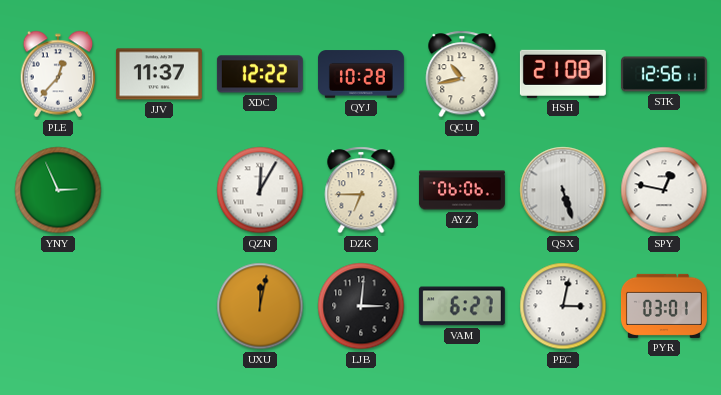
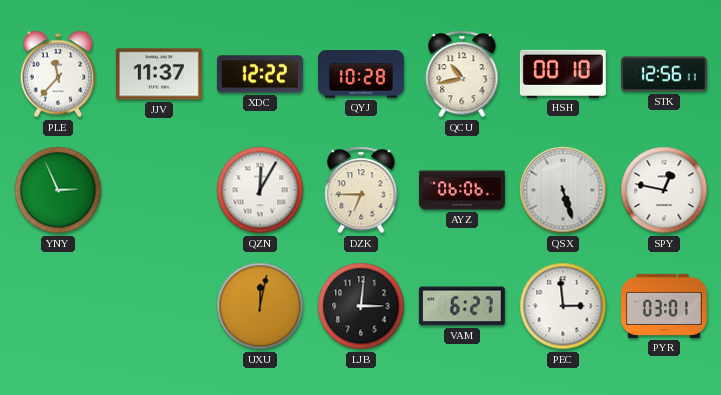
PLE: 12:37 -> 11:37 (58, 74)
HSH: 21:08 -> 00:10 (563, 74)
PEC: 3:02 -> 2:59 (563, 306)
